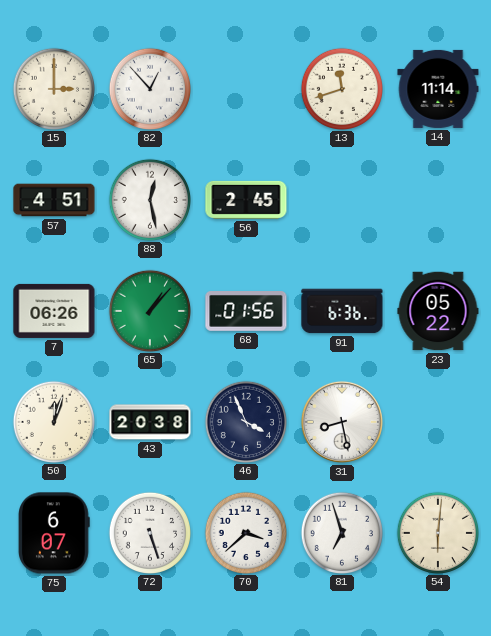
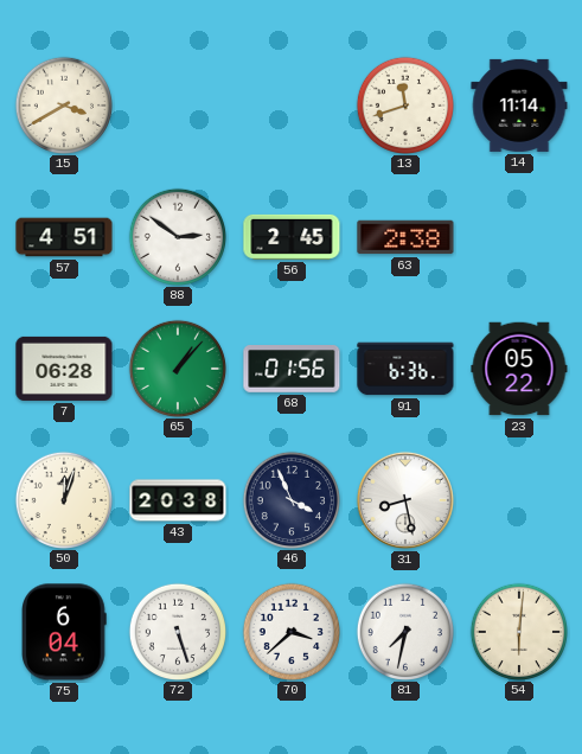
15: 3:00 -> 3:40 (63, 104)
82: 12:53 -> none (149, 88)
88: 12:28 -> 2:51 (177, 236)
63: none -> 2:38 (405, 237)
7: 06:26 -> 06:28 (64, 369)
75: 6:07 -> 6:04 (65, 632)
81: 6:57 -> 7:32 (404, 631)
